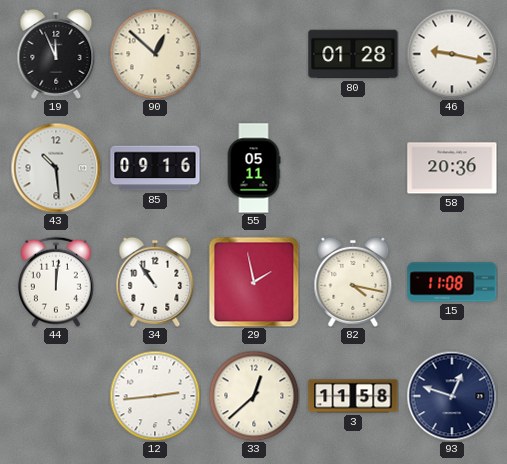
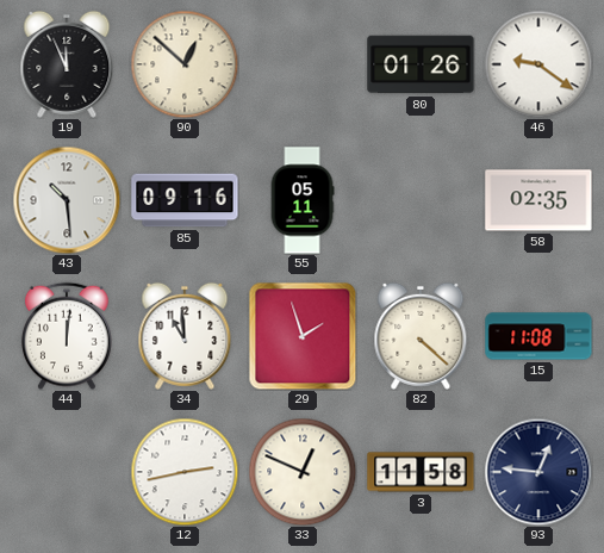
80: 01:28 -> 01:26 (421, 64)
46: 9:17 -> 9:21 (538, 64)
58: 20:36 -> 02:35 (538, 200)
34: 10:54 -> 10:59 (185, 336)
29: 1:58 -> 1:57 (303, 336)
82: 4:17 -> 4:22 (421, 336)
12: 2:44 -> 2:43 (185, 472)
33: 12:38 -> 12:49 (303, 472)
93: 12:48 -> 12:46 (538, 472)
